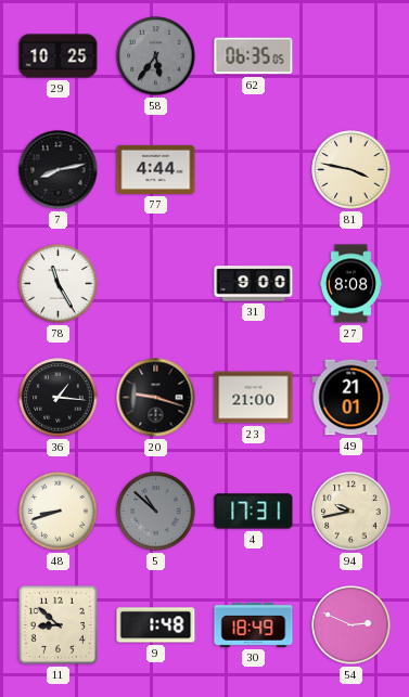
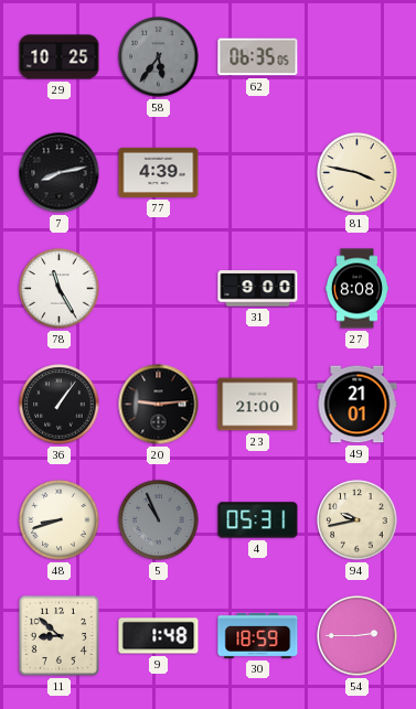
77: 4:44 -> 4:39 (159, 172)
36: 1:16 -> 1:06 (60, 405)
20: 9:18 -> 9:14 (159, 405)
5: 10:52 -> 10:56 (159, 520)
4: 17:31 -> 05:31 (258, 520)
30: 18:49 -> 18:59 (258, 635)
54: 2:49 -> 2:45 (358, 636)
